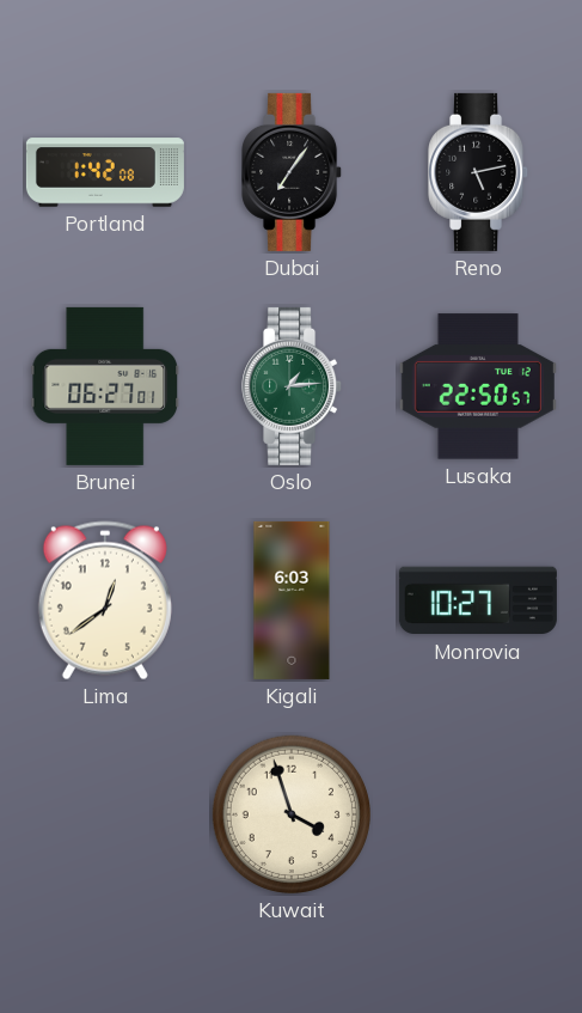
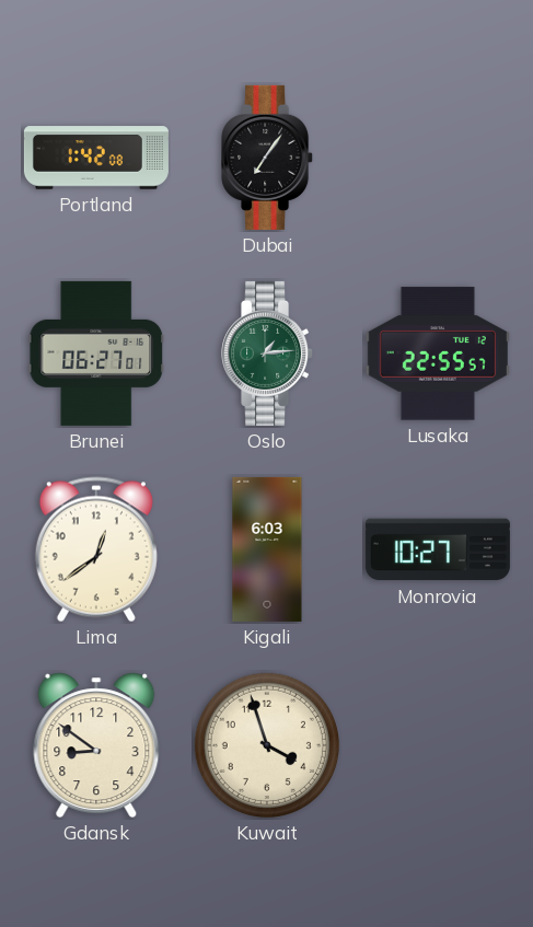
Reno: 5:13 -> none (479, 172)
Lusaka: 22:50 -> 22:55 (438, 354)
Gdansk: none -> 8:51 (96, 745)
